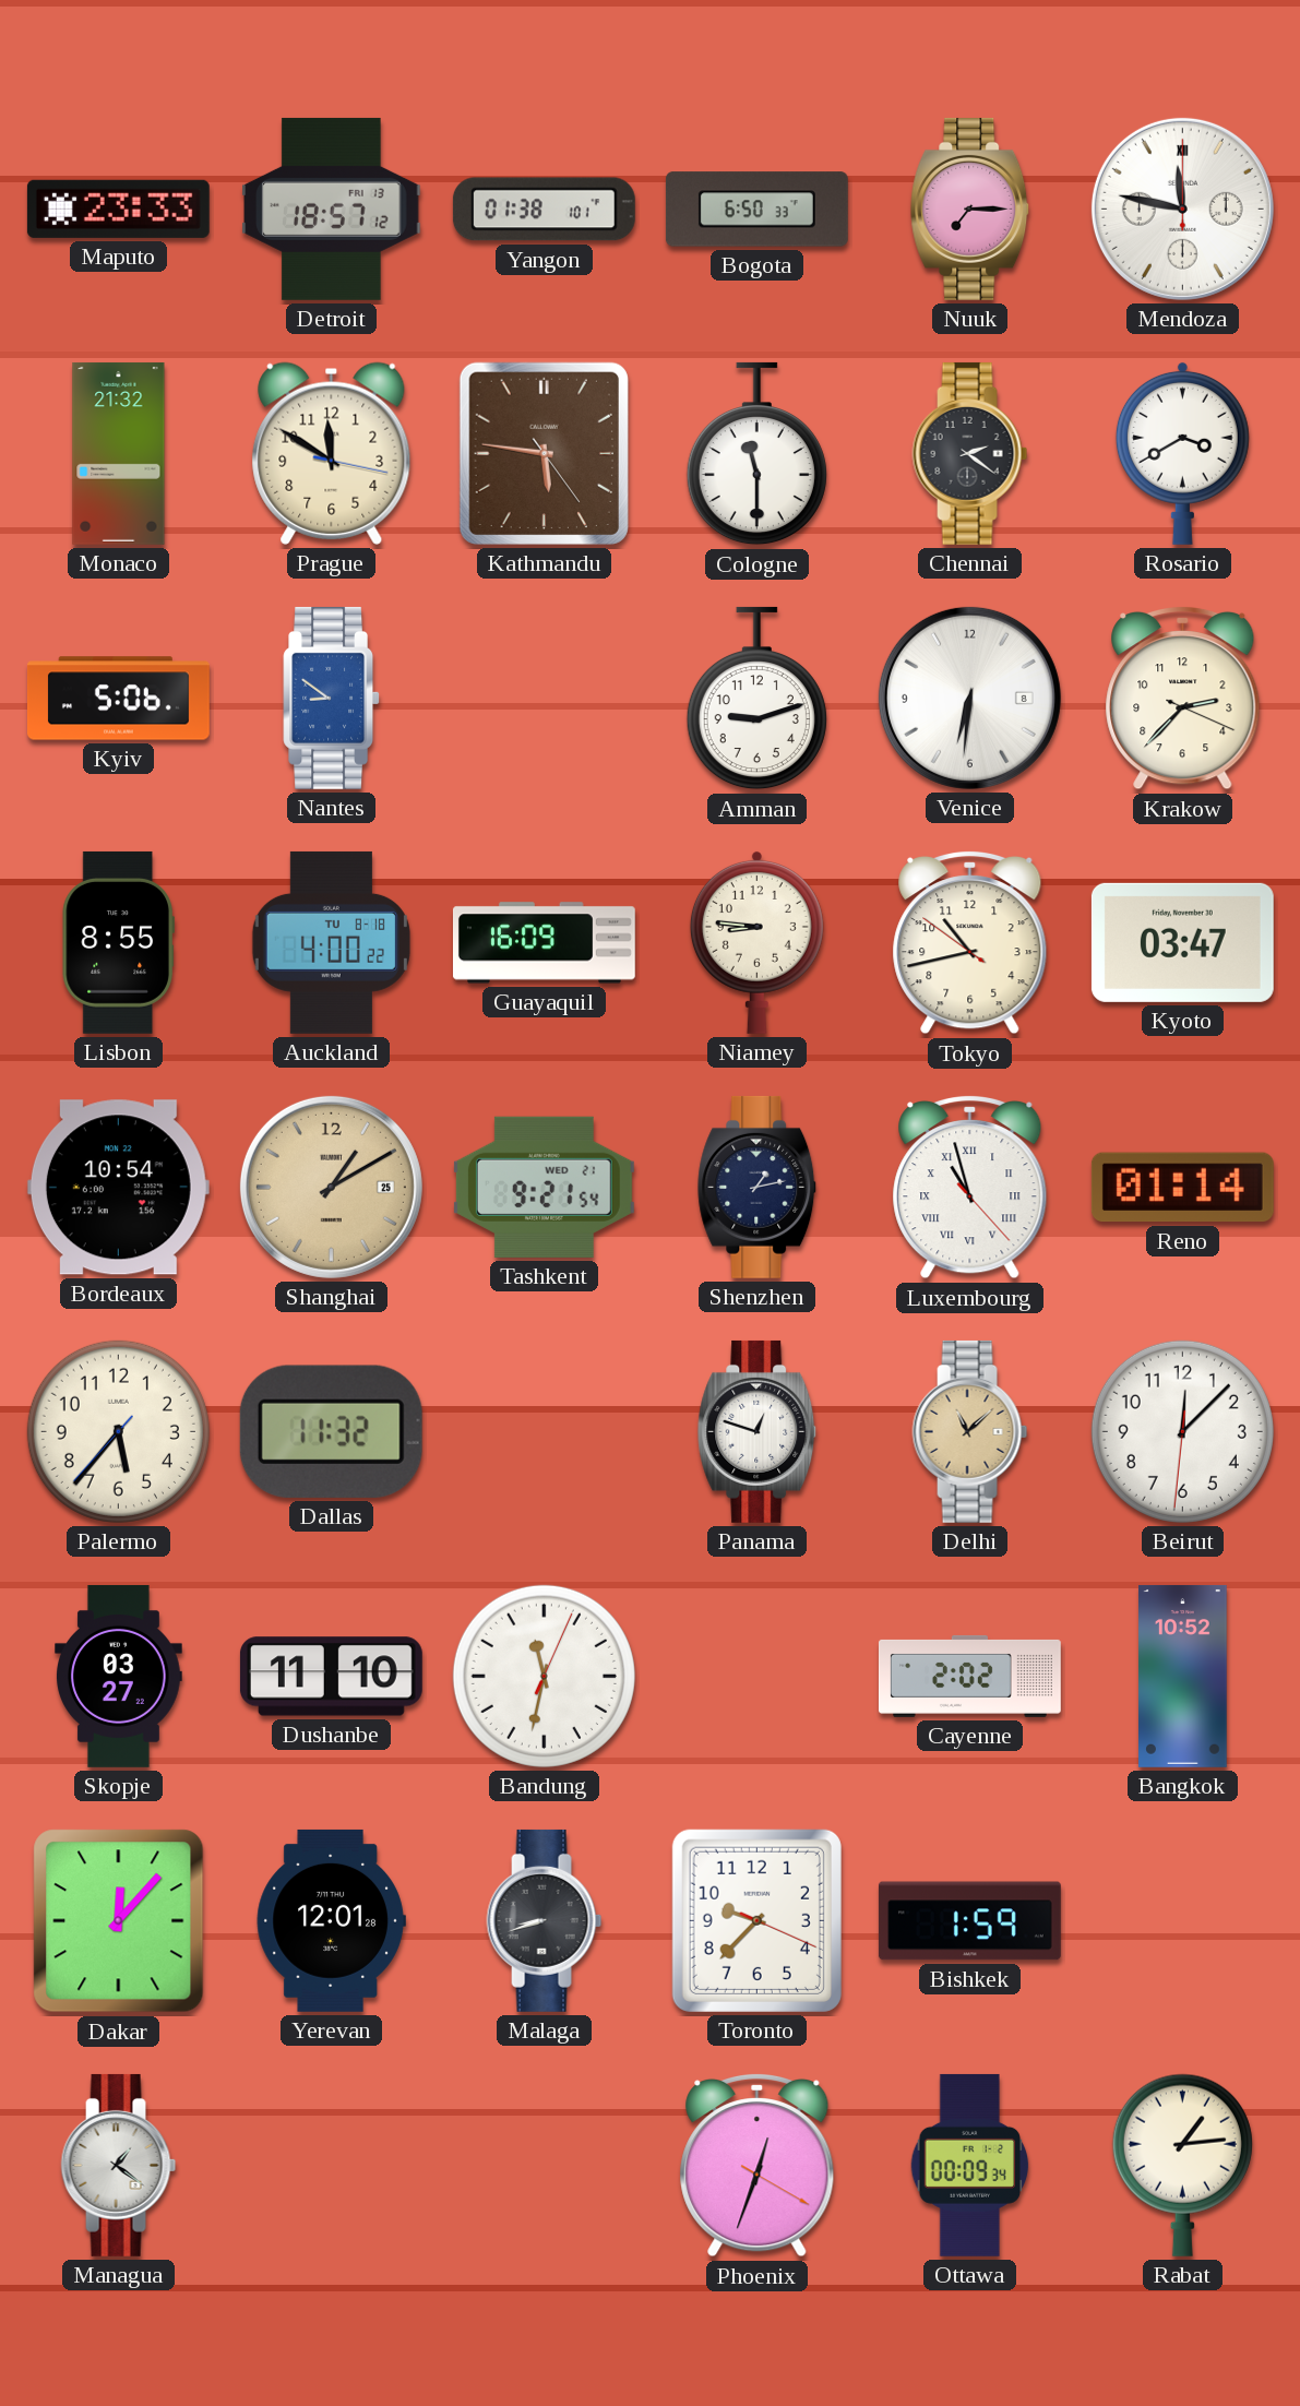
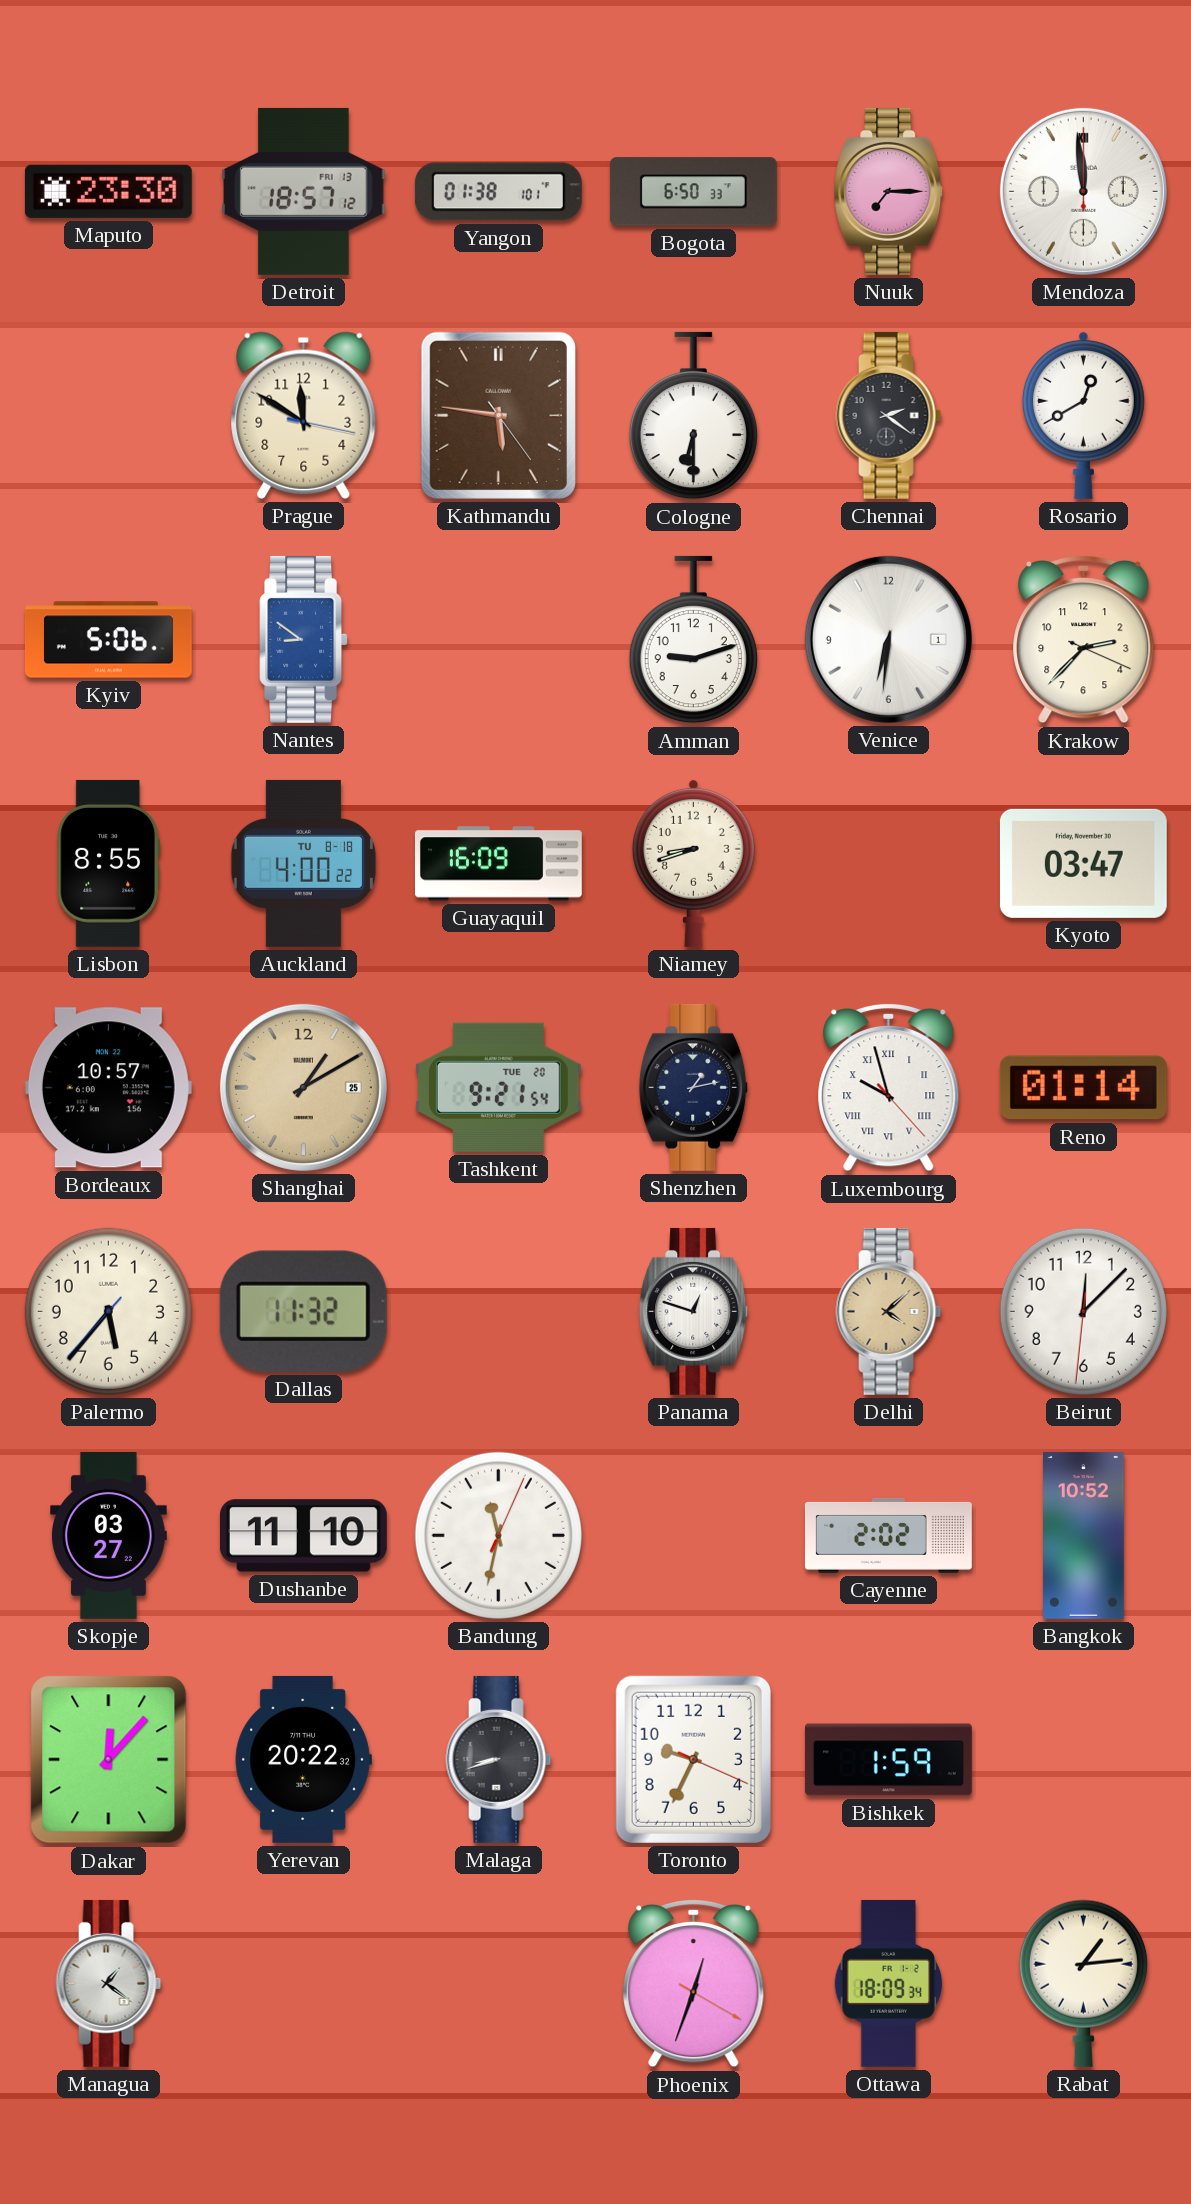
Maputo: 23:33 -> 23:30 (108, 191)
Mendoza: 11:47 -> 11:59 (1083, 191)
Monaco: 21:32 -> none (119, 453)
Cologne: 11:30 -> 6:30 (693, 416)
Rosario: 3:40 -> 12:40 (1083, 415)
Venice date: 8 -> 1 (888, 639)
Niamey: 8:46 -> 8:42 (693, 863)
Tokyo: 10:42 -> none (970, 942)
Bordeaux: 10:54 -> 10:57 (108, 1088)
Tashkent date: WED 21 -> TUE 20 (498, 1087)
Luxembourg: 10:57 -> 9:57 (889, 1087)
Delhi: 11:08 -> 4:08 (889, 1311)
Yerevan: 12:01 -> 20:22 (303, 1759)
Toronto: 9:37 -> 9:34 (693, 1759)
Ottawa: 00:09 -> 18:09 (889, 1983)
